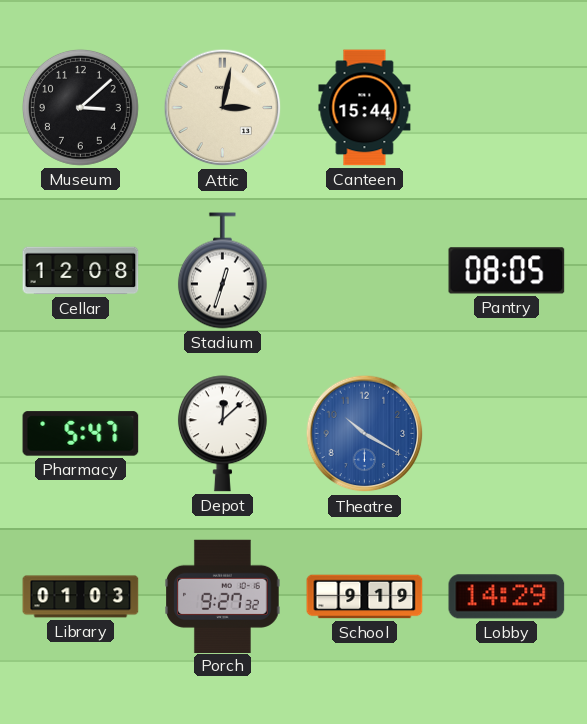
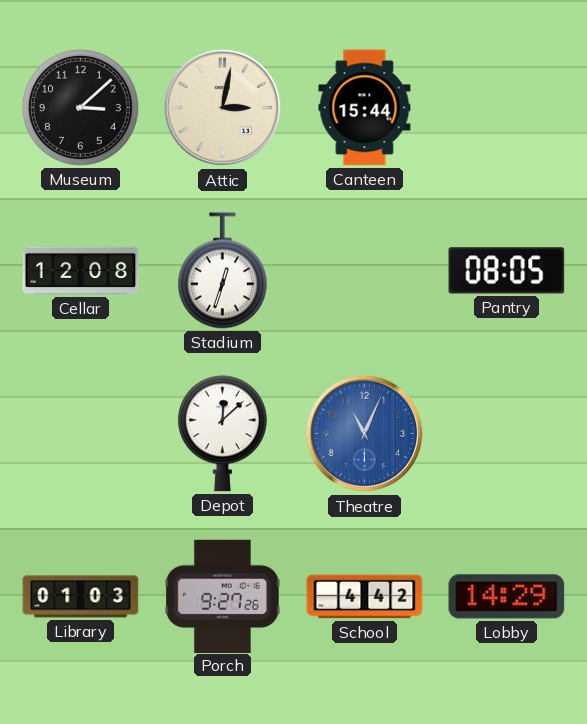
Pharmacy: 5:47 -> none (81, 434)
Theatre: 10:20 -> 11:04 (365, 434)
Porch: 9:27:32 -> 9:27:26 (223, 596)
School: 9:19 -> 4:42 (365, 597)
